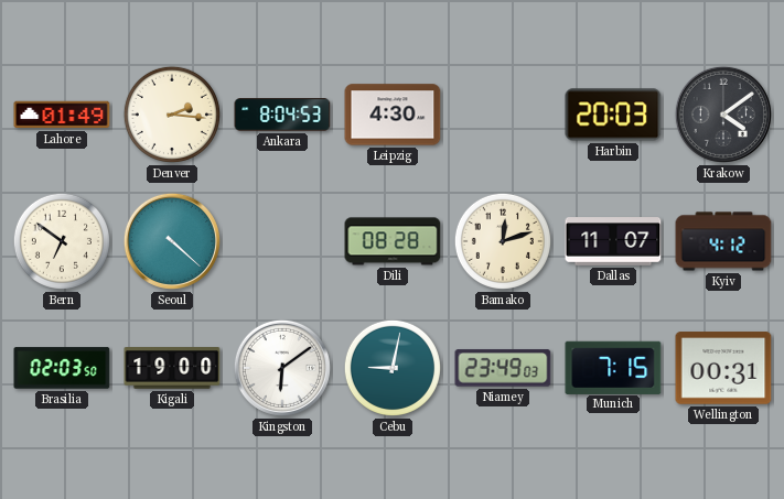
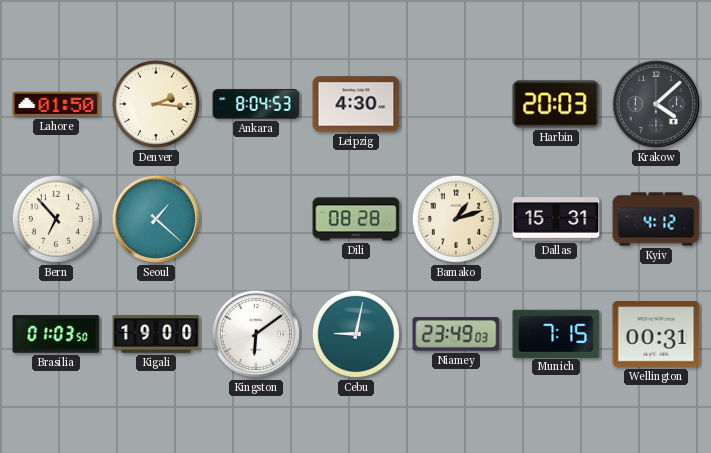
Lahore: 01:49 -> 01:50 (56, 104)
Krakow: 4:09 -> 4:08 (656, 104)
Bern: 6:51 -> 6:53 (56, 219)
Seoul: 4:22 -> 1:22 (156, 219)
Bamako: 12:12 -> 1:12 (456, 219)
Dallas: 11:07 -> 15:31 (556, 219)
Brasilia: 02:03 -> 01:03 (56, 334)
